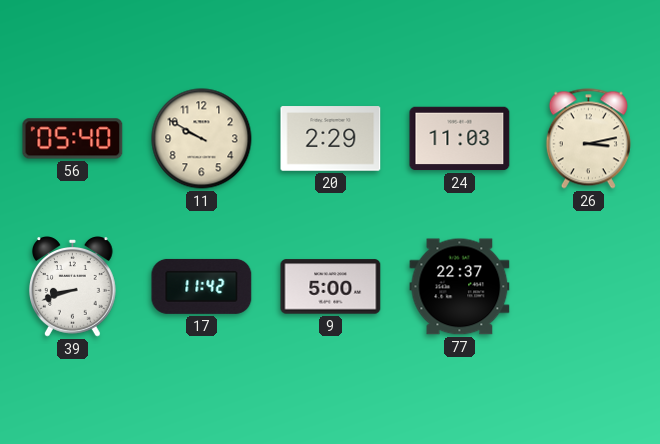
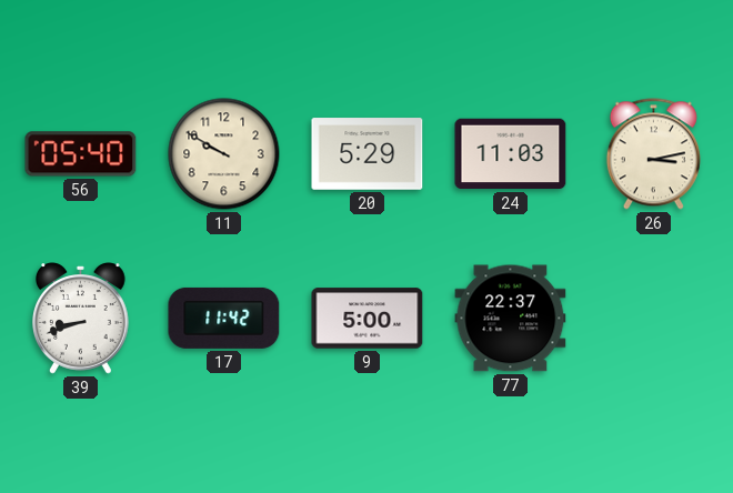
20: 2:29 -> 5:29 (368, 154)
